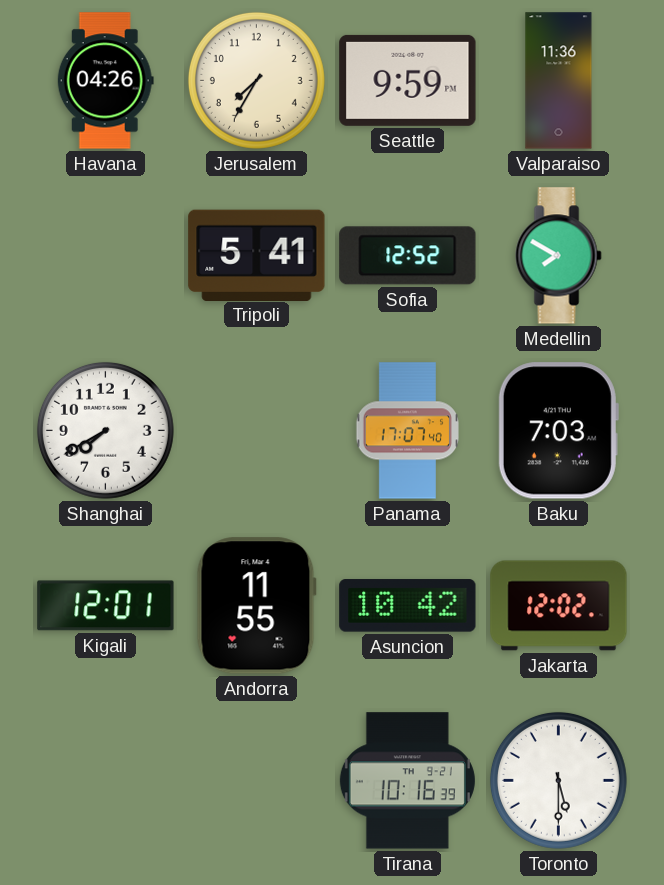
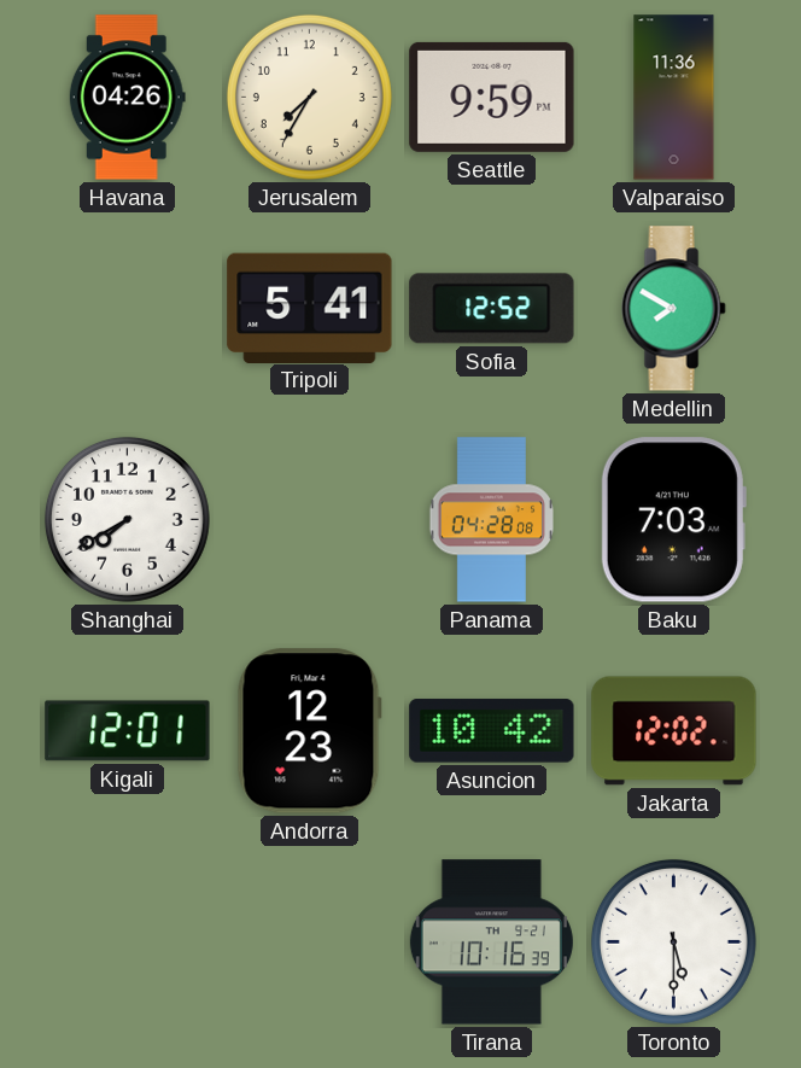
Panama: 17:07 -> 04:28 (492, 520)
Andorra: 11:55 -> 12:23 (309, 731)
